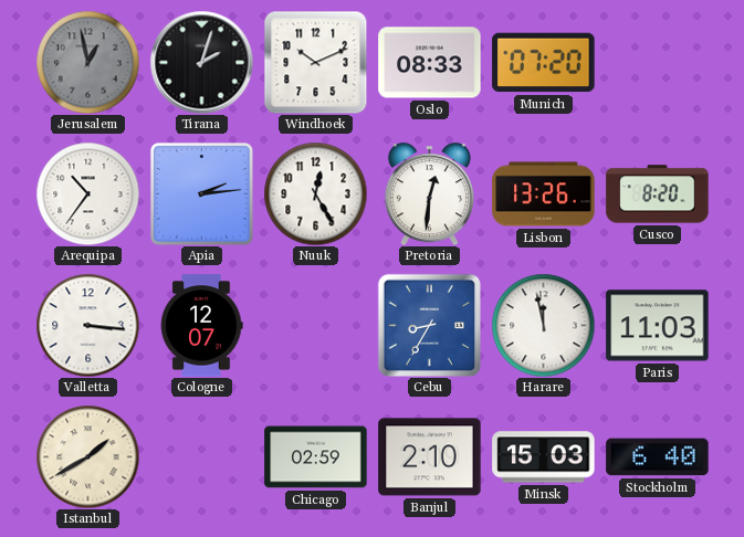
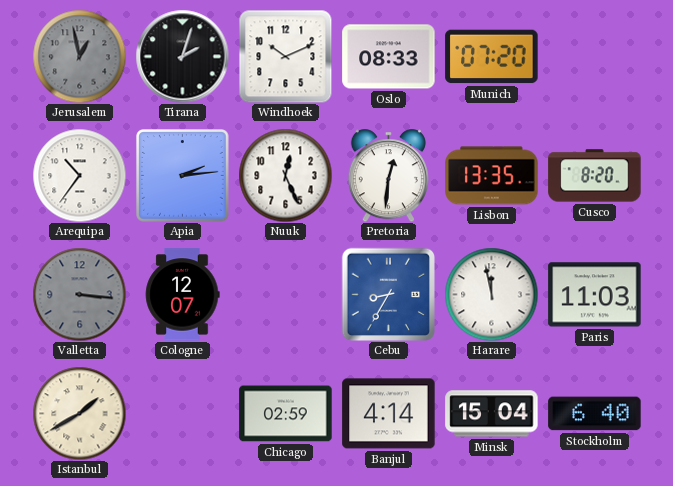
Nuuk: 12:25 -> 12:26 (285, 175)
Lisbon: 13:26 -> 13:35 (492, 176)
Valletta dial: white -> grey (79, 294)
Banjul: 2:10 -> 4:14 (389, 414)
Minsk: 15:03 -> 15:04 (492, 414)
